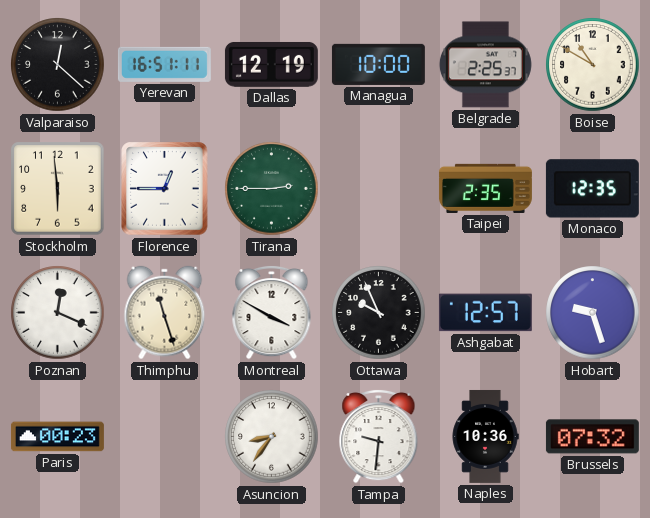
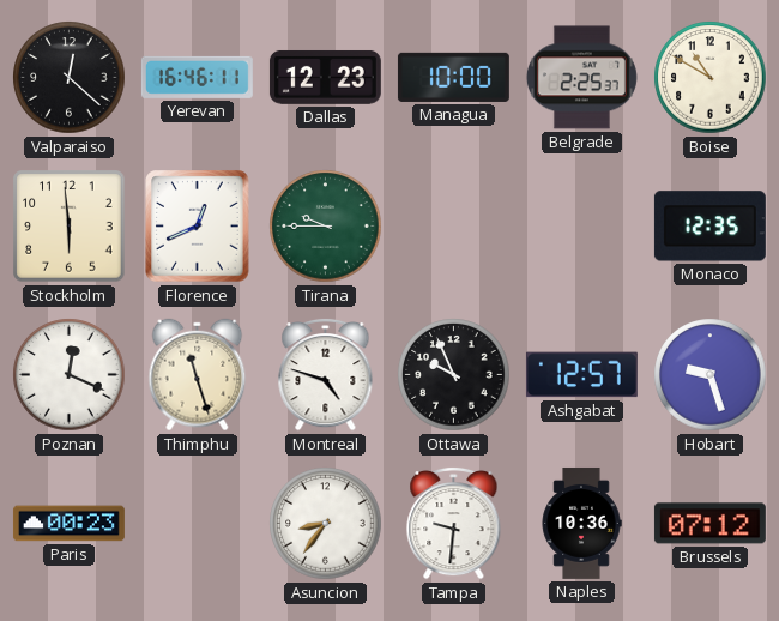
Yerevan: 16:51 -> 16:46 (197, 77)
Dallas: 12:19 -> 12:23 (325, 77)
Florence: 12:45 -> 12:41 (198, 227)
Tirana: 2:45 -> 9:45 (326, 227)
Taipei: 2:35 -> none (485, 188)
Montreal: 3:50 -> 4:48 (326, 374)
Brussels: 07:32 -> 07:12 (709, 524)
